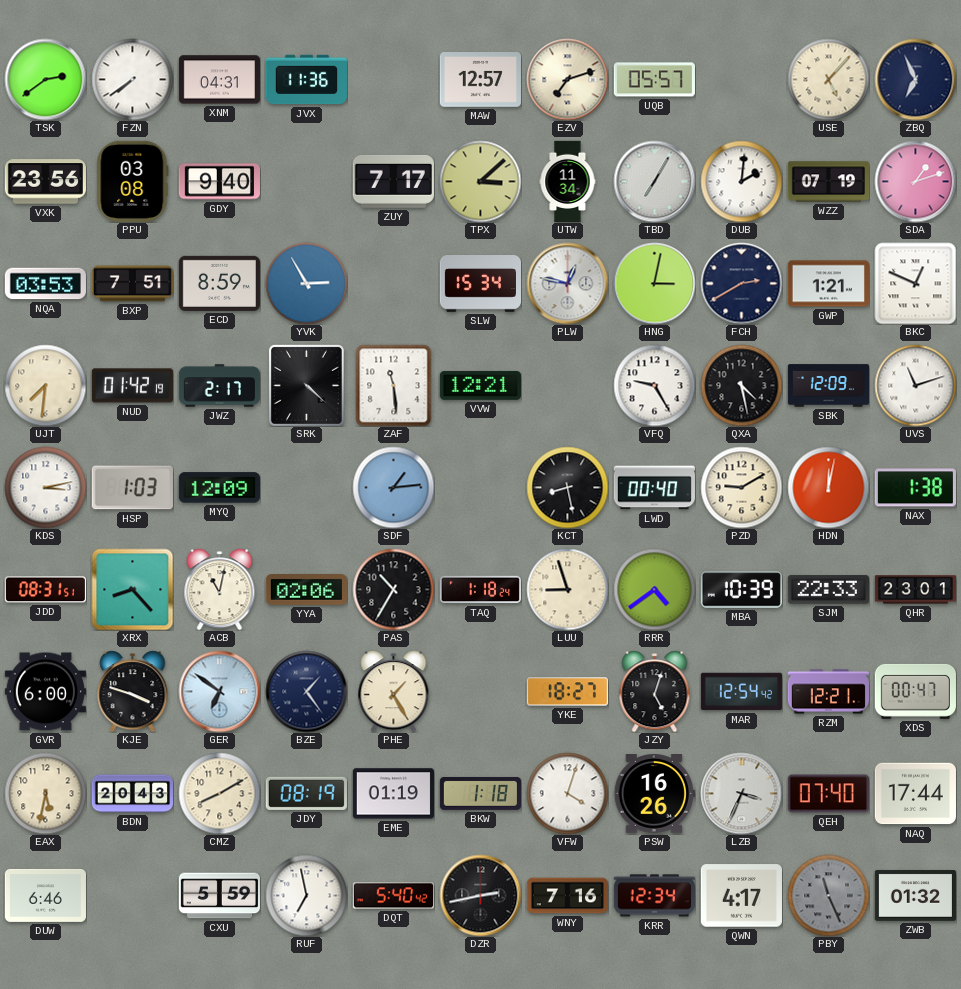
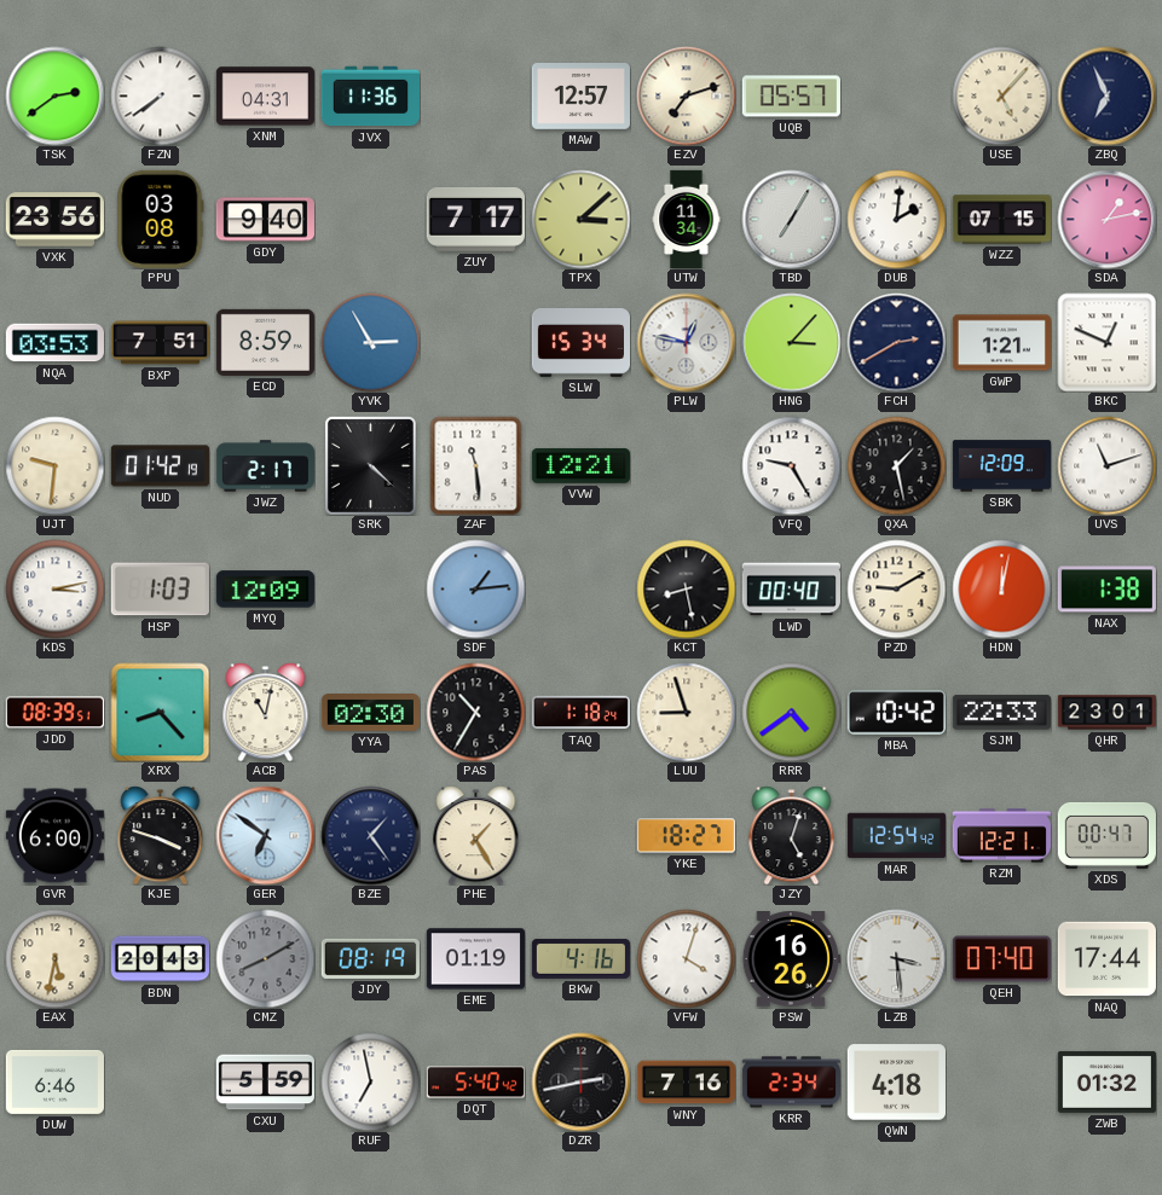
WZZ: 07:19 -> 07:15 (1001, 220)
SDA: 1:12 -> 1:13 (1106, 219)
HNG: 3:02 -> 3:07 (791, 342)
UJT: 7:31 -> 9:31 (54, 465)
QXA: 4:28 -> 1:28 (896, 465)
JDD: 08:31 -> 08:39 (54, 713)
YYA: 02:06 -> 02:30 (370, 713)
MBA: 10:39 -> 10:42 (896, 713)
CMZ dial: cream -> grey (265, 958)
BKW: 1:18 -> 4:16 (580, 958)
LZB: 3:34 -> 3:29 (896, 958)
KRR: 12:34 -> 2:34 (791, 1083)
QWN: 4:17 -> 4:18 (896, 1083)
PBY: 11:26 -> none (828, 895)
